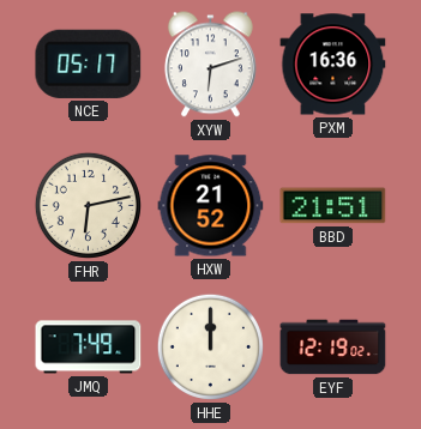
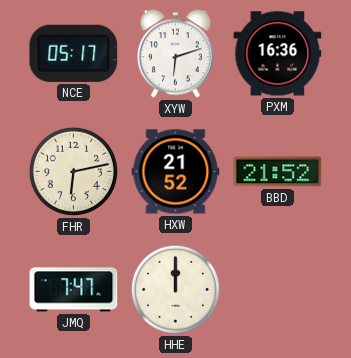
BBD: 21:51 -> 21:52 (278, 172)
JMQ: 7:49 -> 7:47 (74, 290)
EYF: 12:19 -> none (333, 348)
